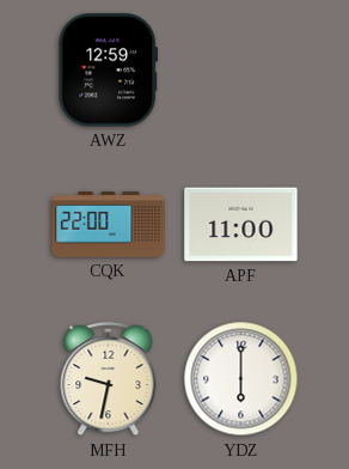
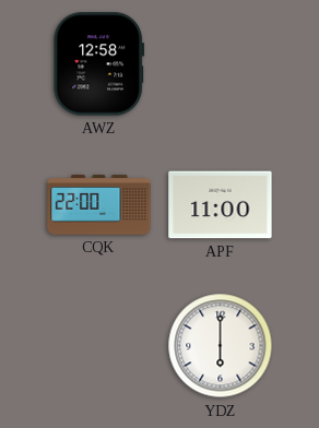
AWZ: 12:59 -> 12:58 (99, 64)
MFH: 9:32 -> none (109, 379)
